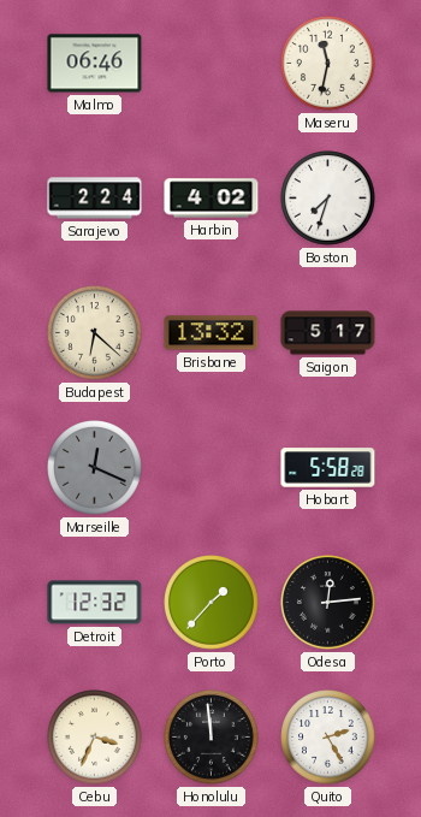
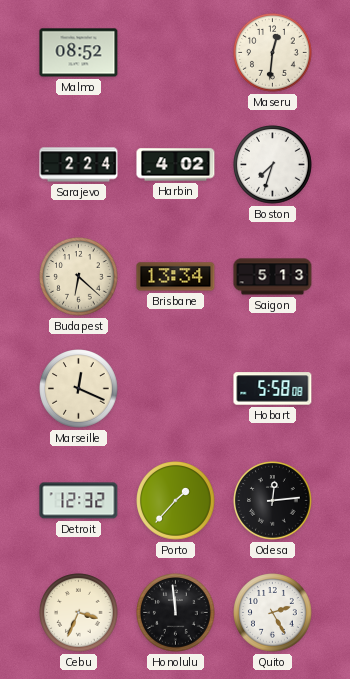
Malmo: 06:46 -> 08:52 (79, 53)
Maseru: 11:32 -> 12:31 (273, 53)
Brisbane: 13:32 -> 13:34 (176, 277)
Saigon: 5:17 -> 5:13 (273, 277)
Marseille dial: grey -> cream (79, 389)
Hobart: 5:58:28 -> 5:58:08 (273, 389)
